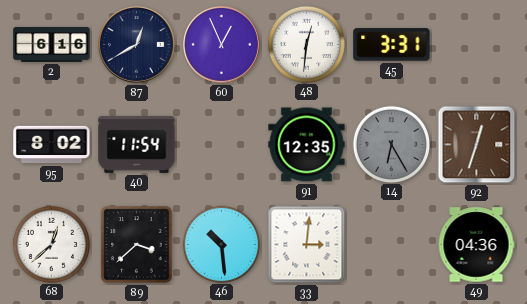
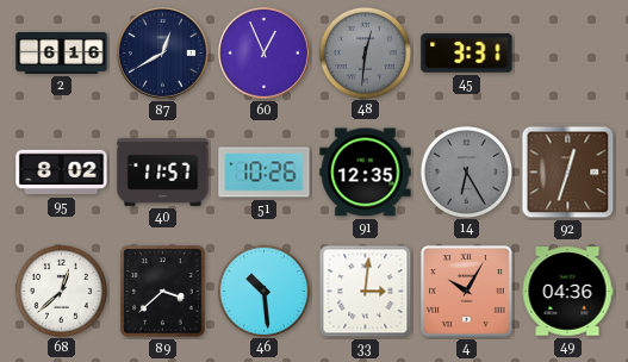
48 dial: white -> grey (365, 52)
40: 11:54 -> 11:57 (163, 171)
51: none -> 10:26 (265, 173)
4: none -> 10:05 (467, 292)
